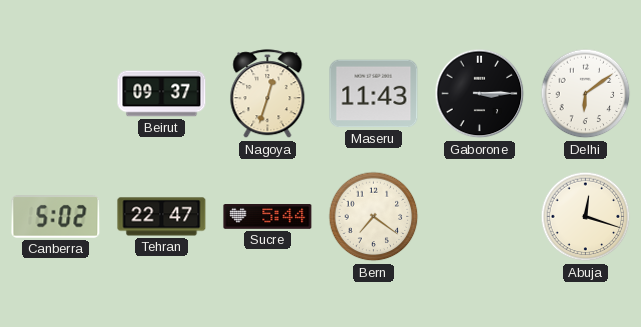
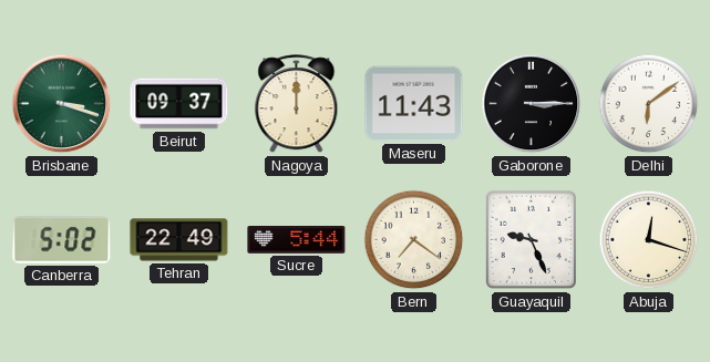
Brisbane: none -> 3:18 (62, 104)
Nagoya: 12:33 -> 12:00 (297, 104)
Tehran: 22:47 -> 22:49 (179, 240)
Guayaquil: none -> 9:26 (531, 240)
